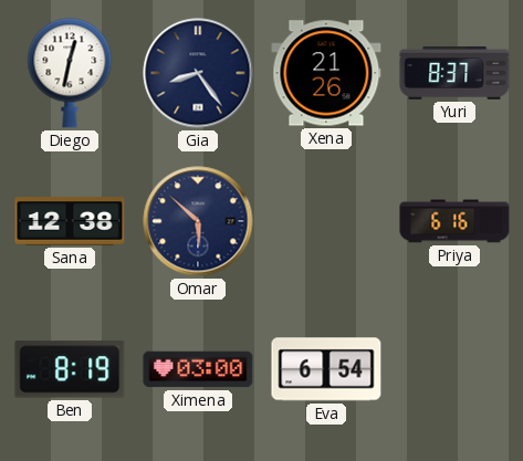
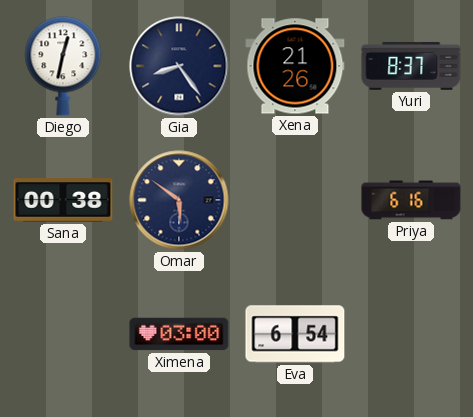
Sana: 12:38 -> 00:38 (63, 200)
Omar: 5:52 -> 5:51 (179, 200)
Ben: 8:19 -> none (70, 369)
